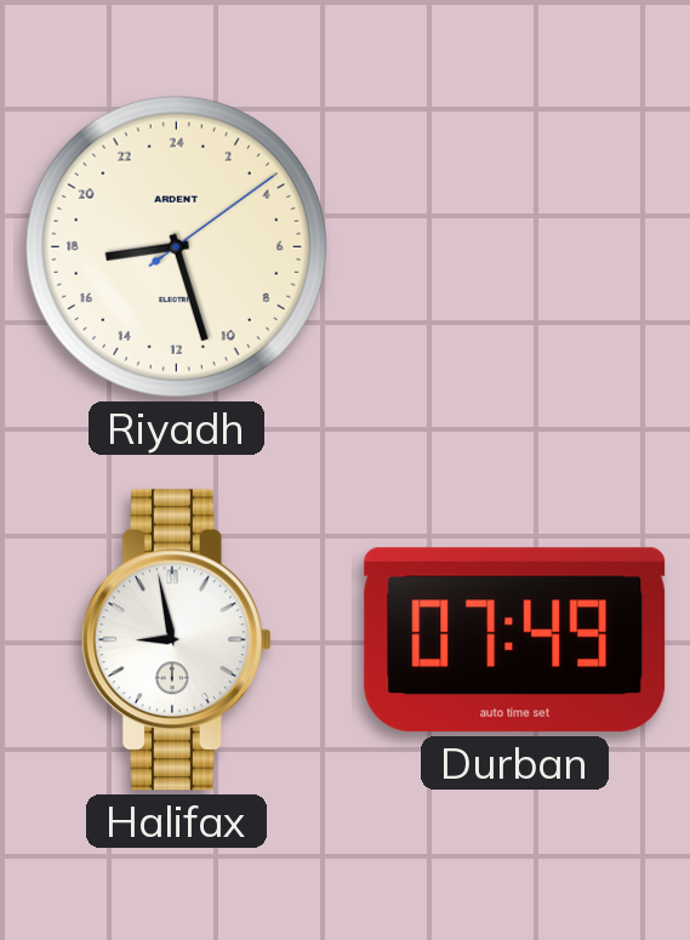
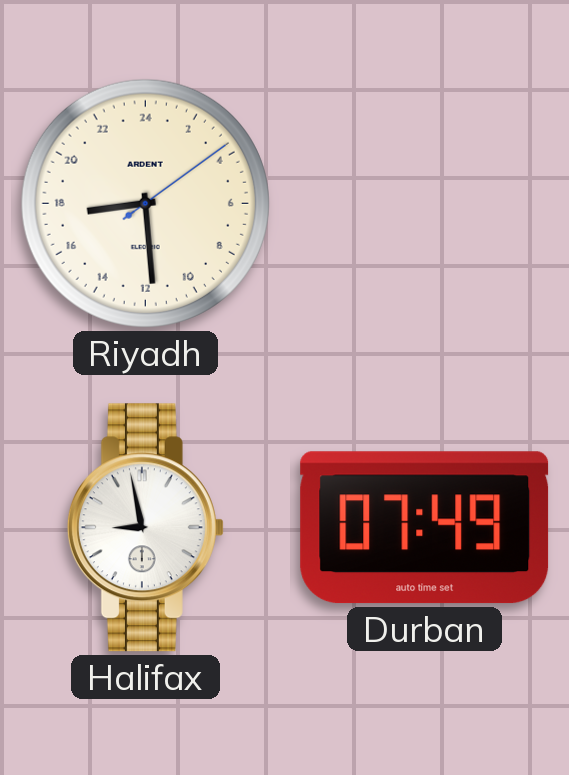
Riyadh: 17:27 -> 17:29 (145, 203)
